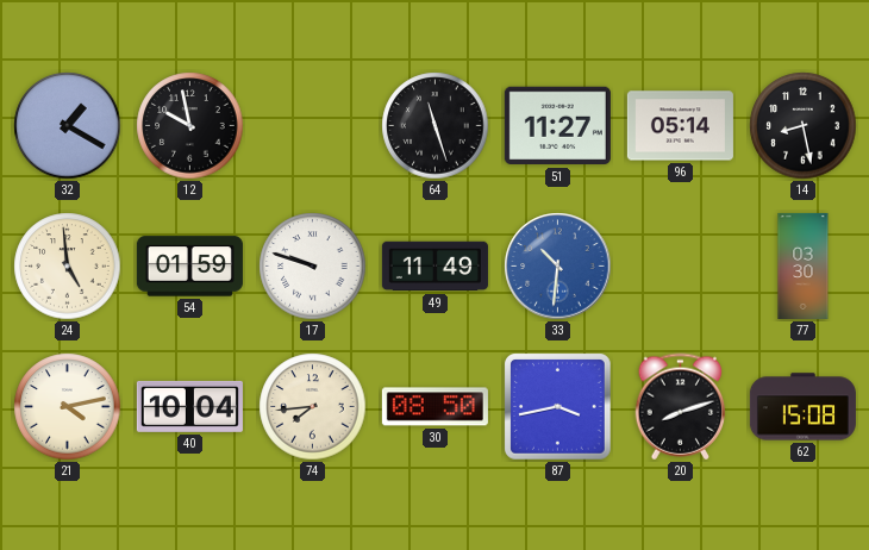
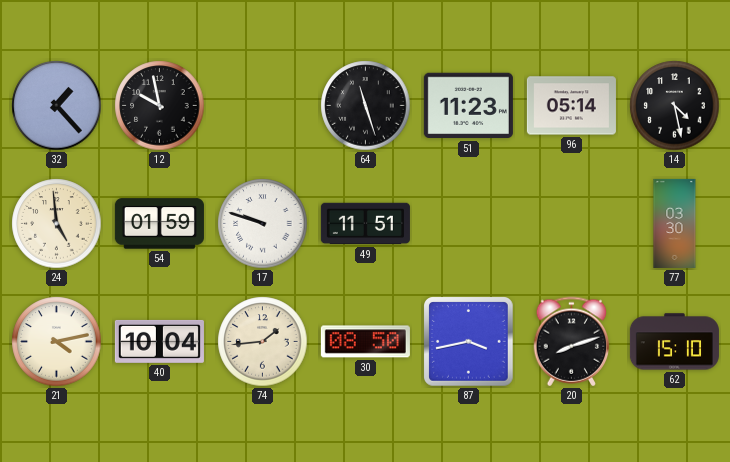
32: 1:20 -> 1:23 (57, 106)
51: 11:27 -> 11:23 (468, 106)
14: 8:28 -> 4:28 (675, 106)
49: 11:49 -> 11:51 (365, 224)
33: 10:31 -> none (558, 267)
74: 7:44 -> 1:44 (263, 342)
62: 15:08 -> 15:10 (674, 342)
